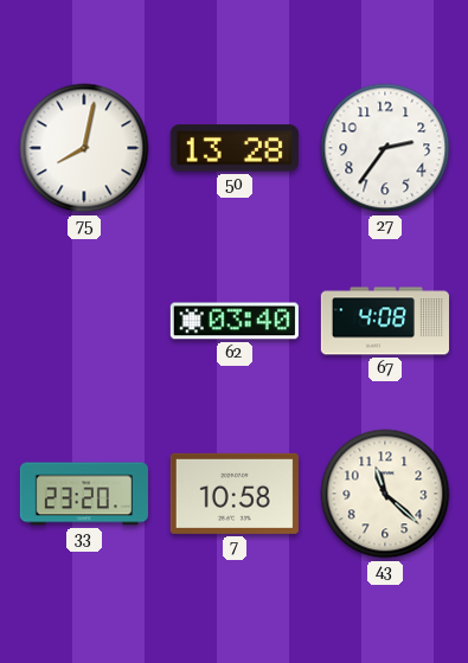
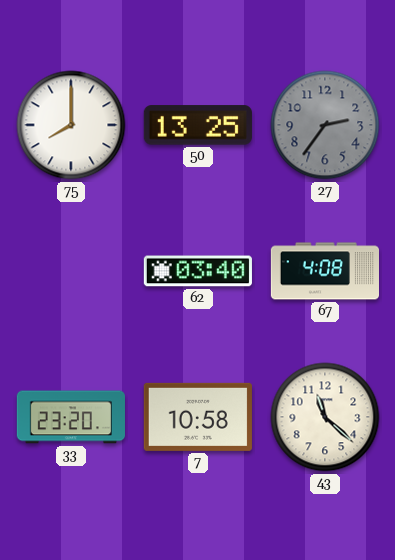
75: 8:02 -> 8:00 (71, 125)
50: 13:28 -> 13:25 (198, 125)
27 dial: white -> grey (325, 125)
